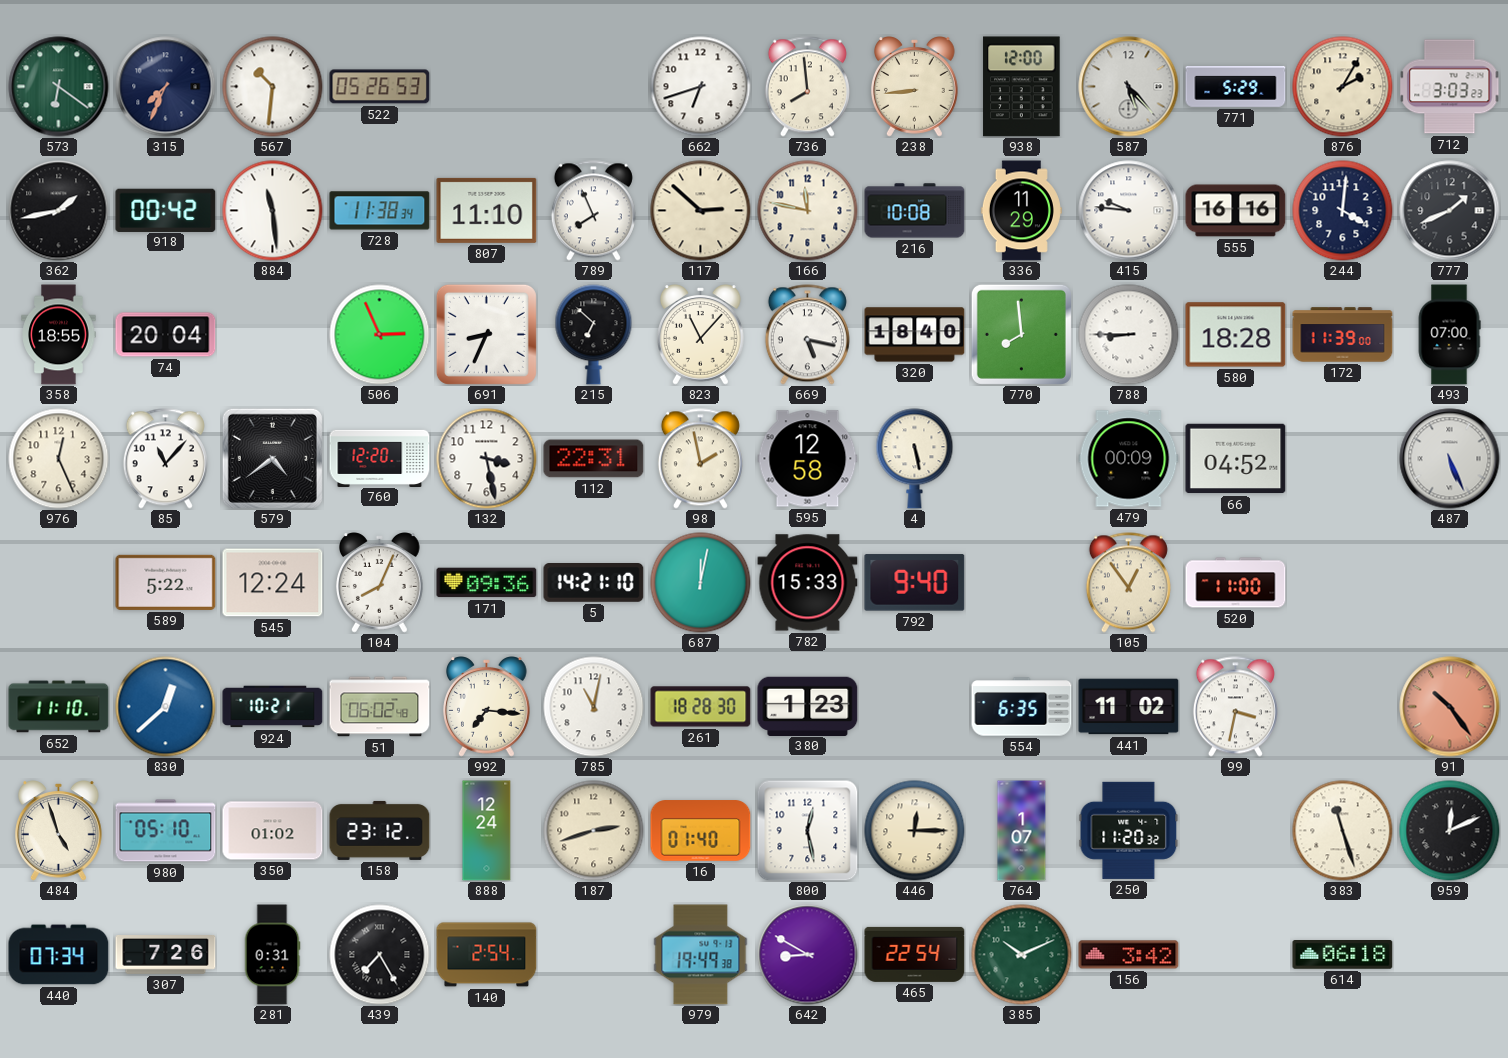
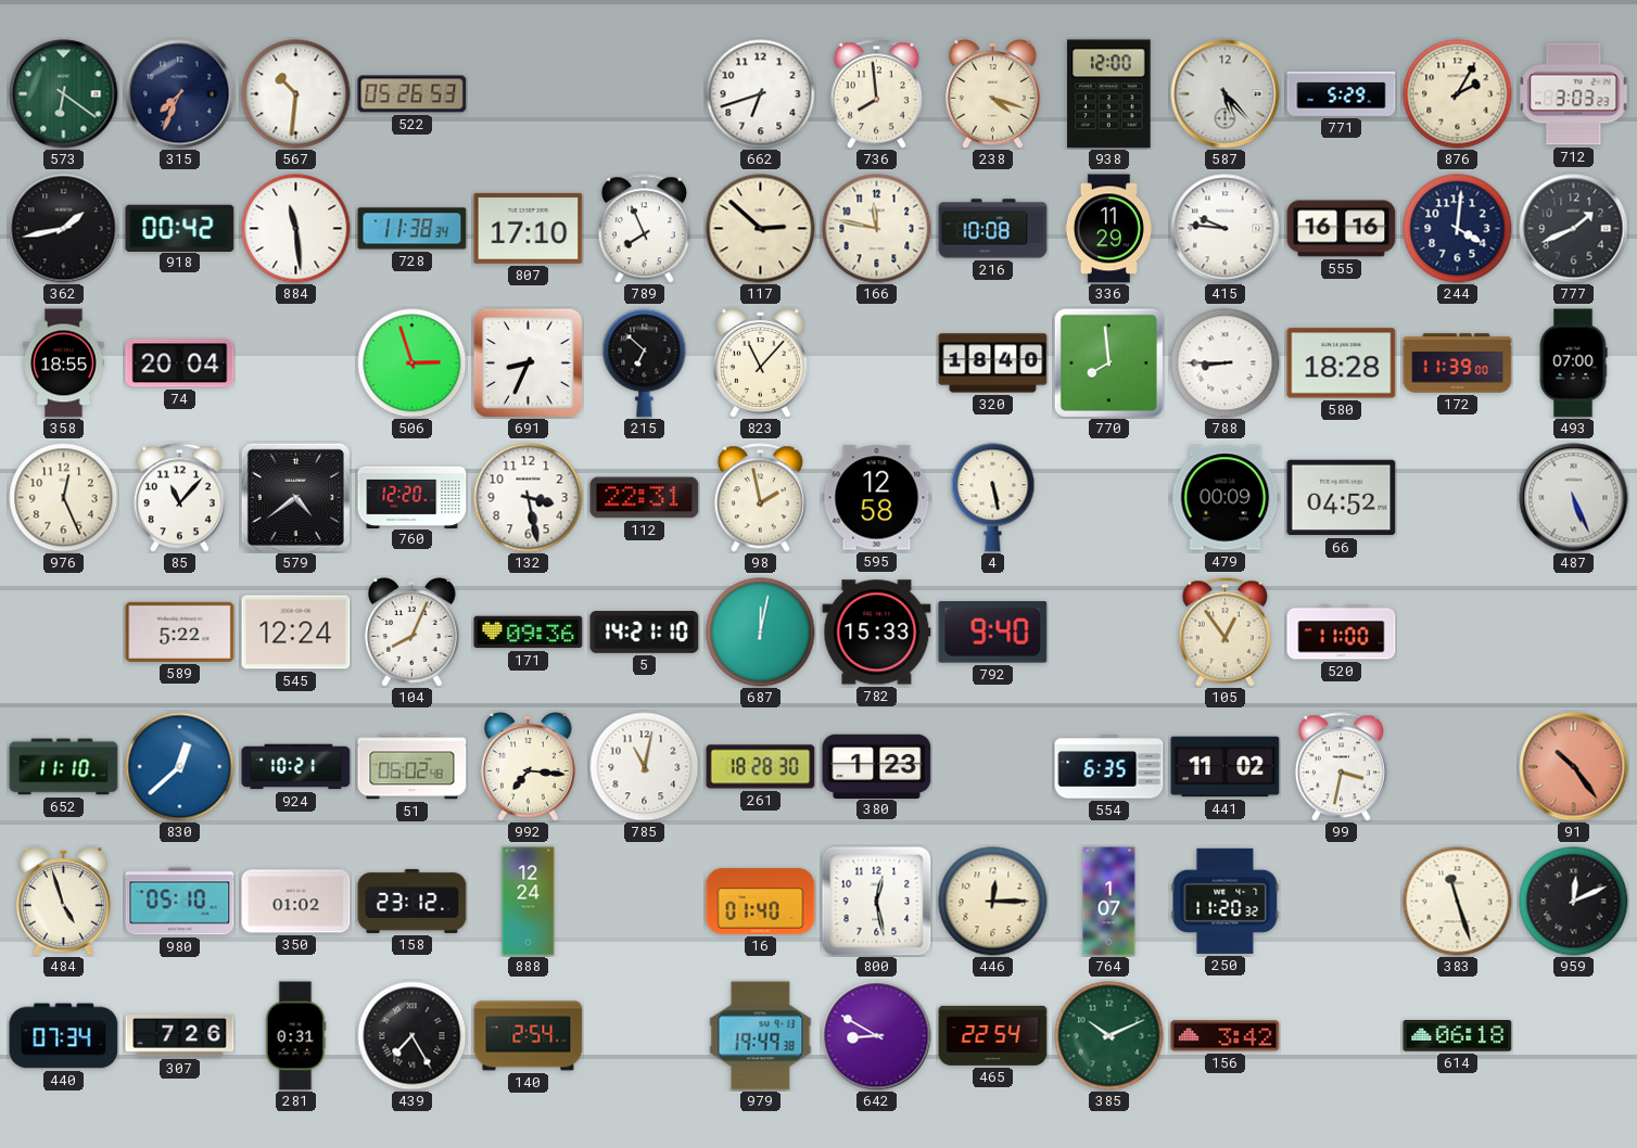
238: 8:44 -> 4:18 (993, 94)
807: 11:10 -> 17:10 (529, 228)
506: 2:56 -> 2:57 (413, 363)
669: 5:17 -> none (807, 335)
187: 2:42 -> none (594, 831)
